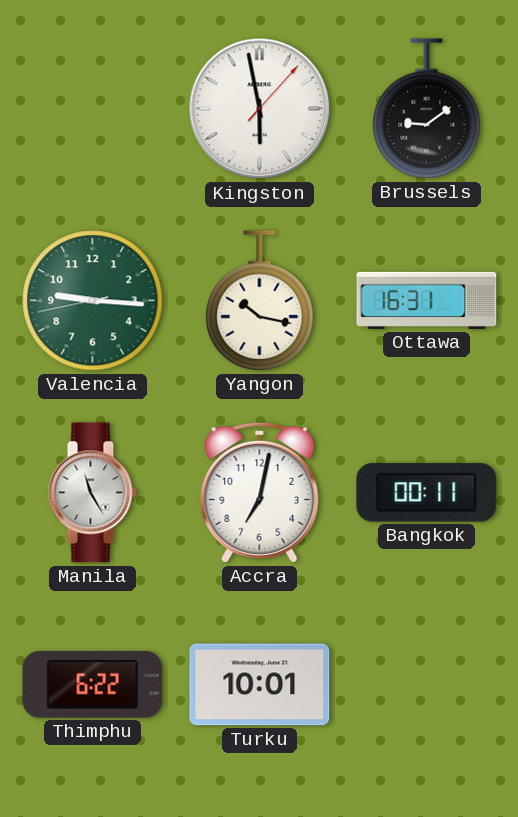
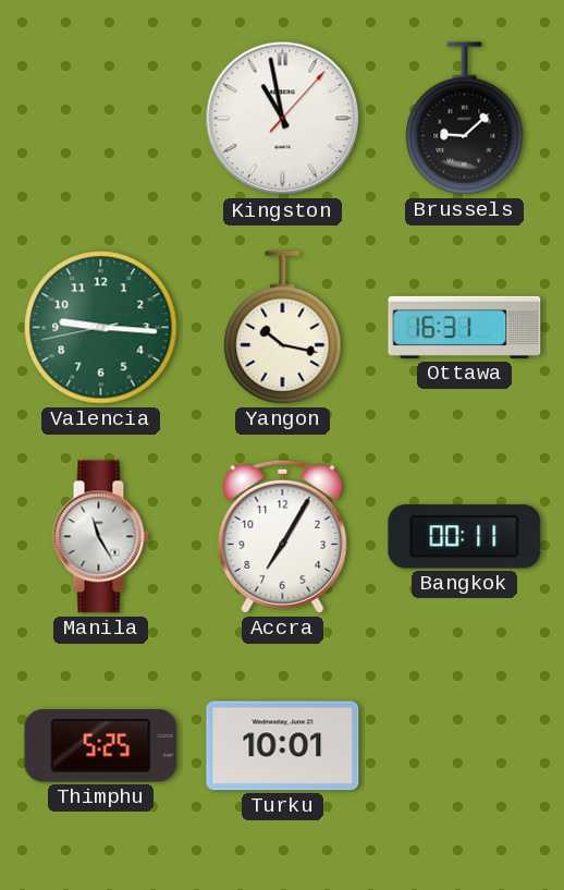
Kingston: 5:58 -> 10:58 (283, 119)
Brussels: 9:09 -> 9:08 (465, 119)
Accra: 7:02 -> 7:05 (283, 536)
Thimphu: 6:22 -> 5:25 (101, 746)
